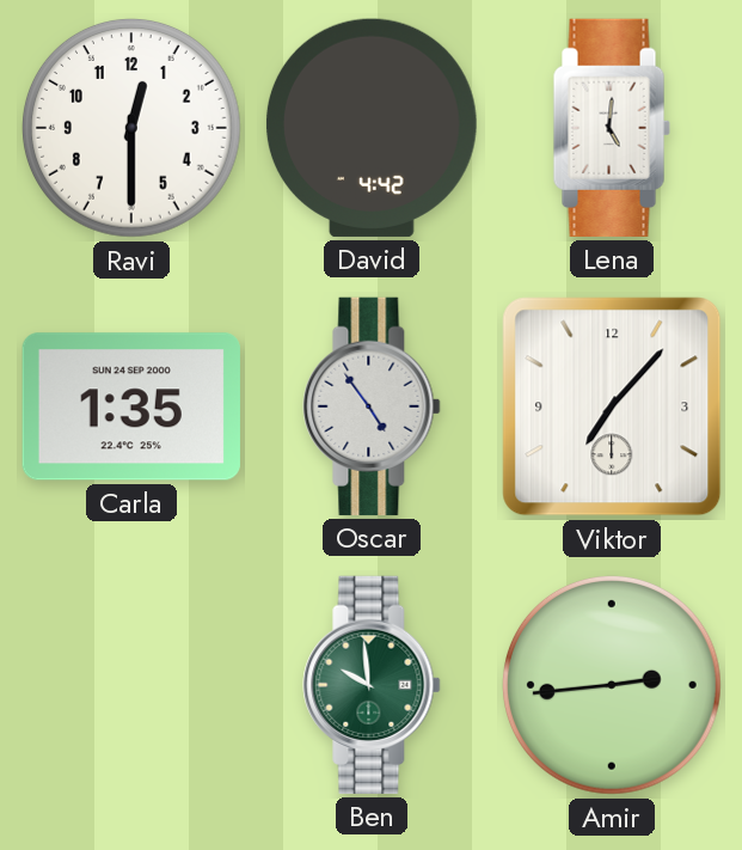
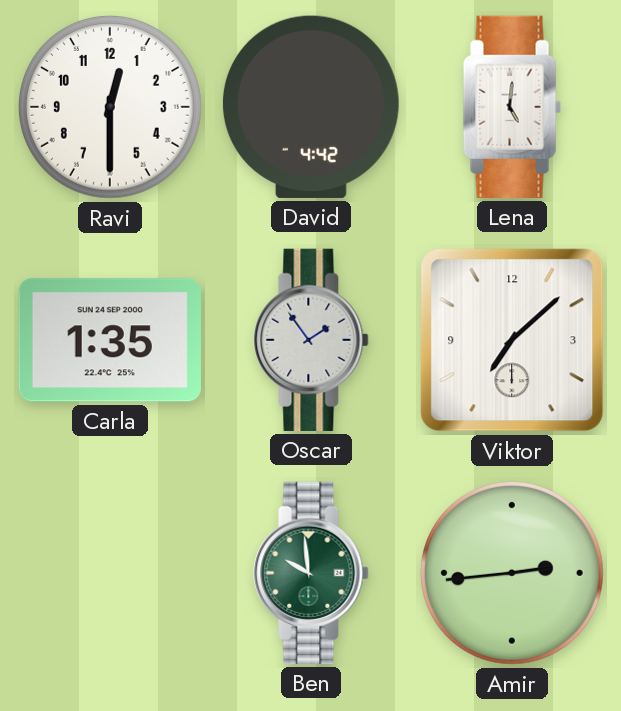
Oscar: 4:54 -> 1:54 (311, 340)
Viktor: 7:07 -> 7:08 (512, 340)
